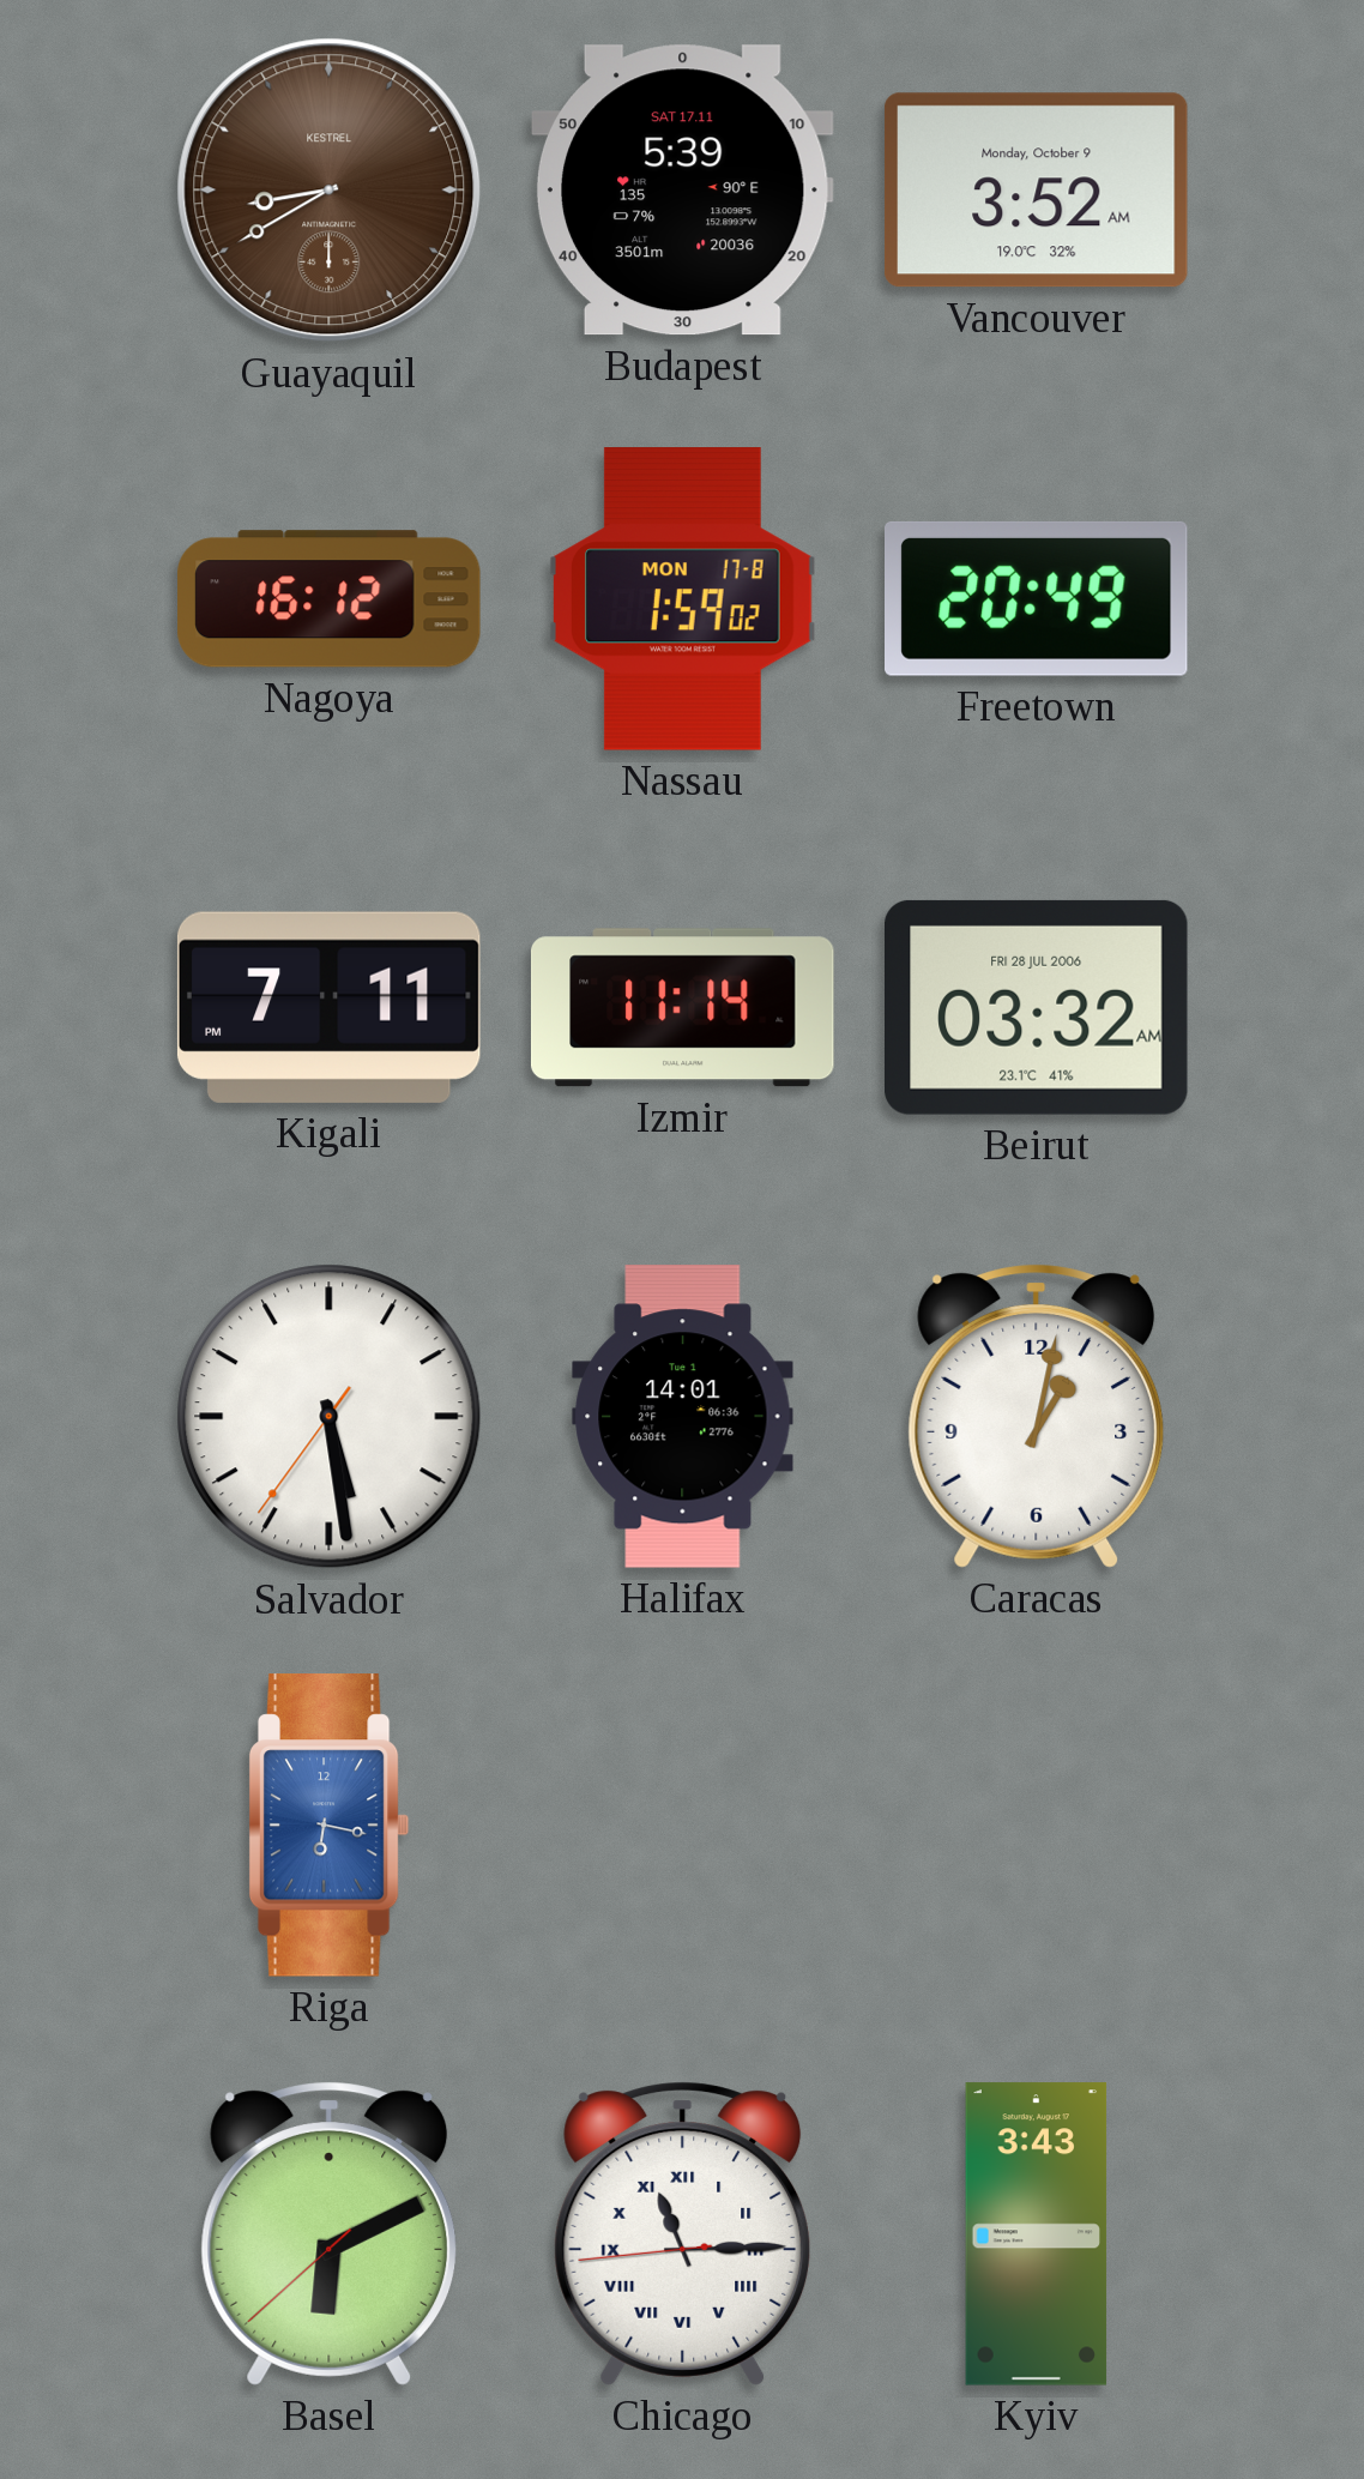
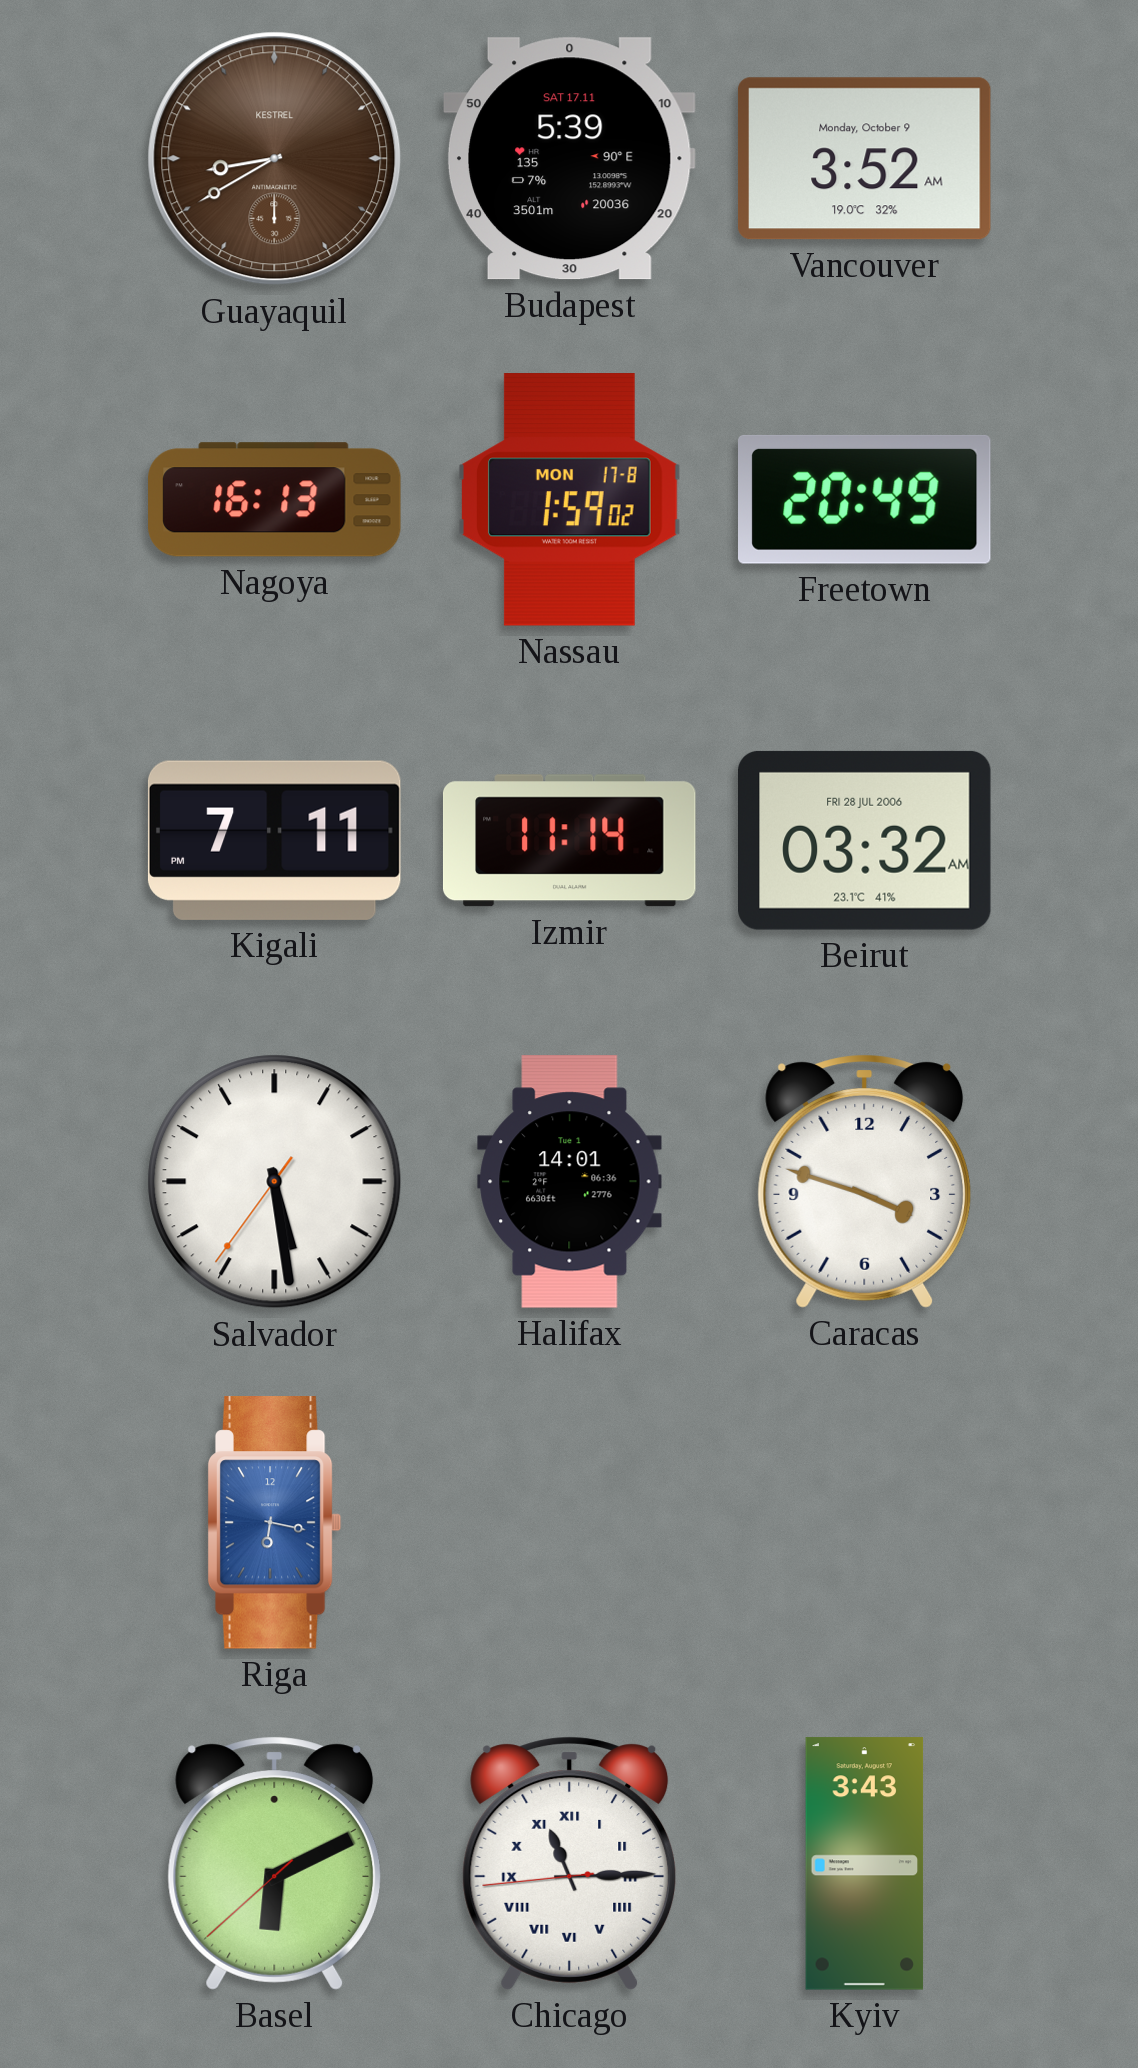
Nagoya: 16:12 -> 16:13 (275, 500)
Caracas: 1:02 -> 3:48 (865, 1181)
